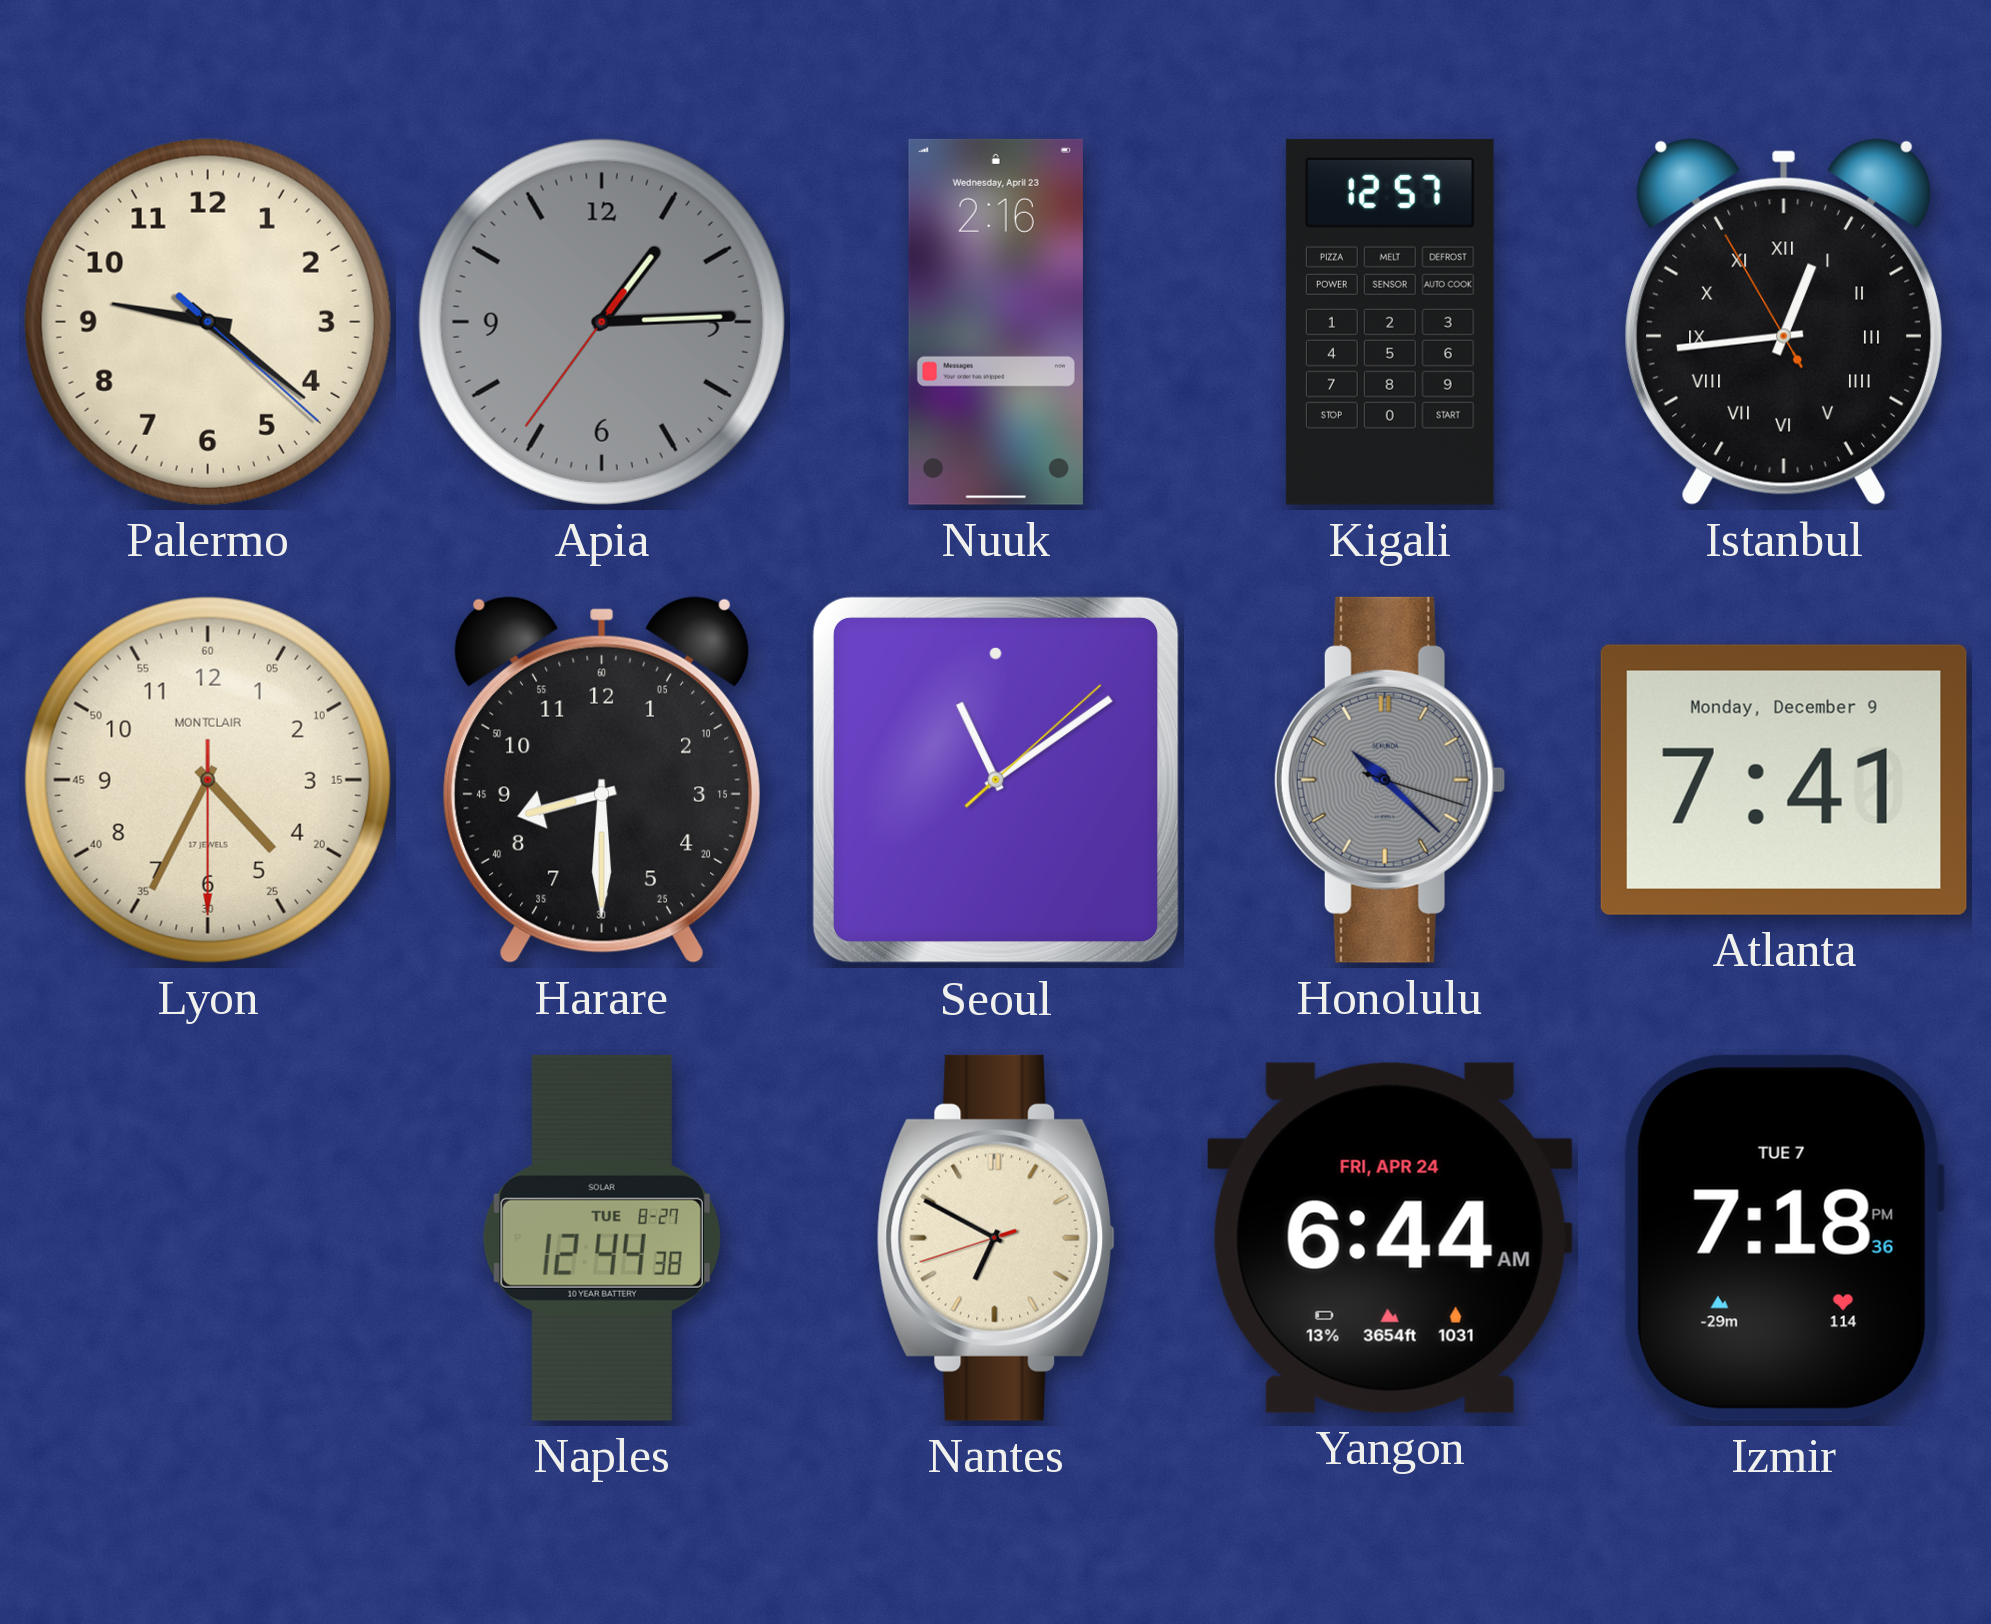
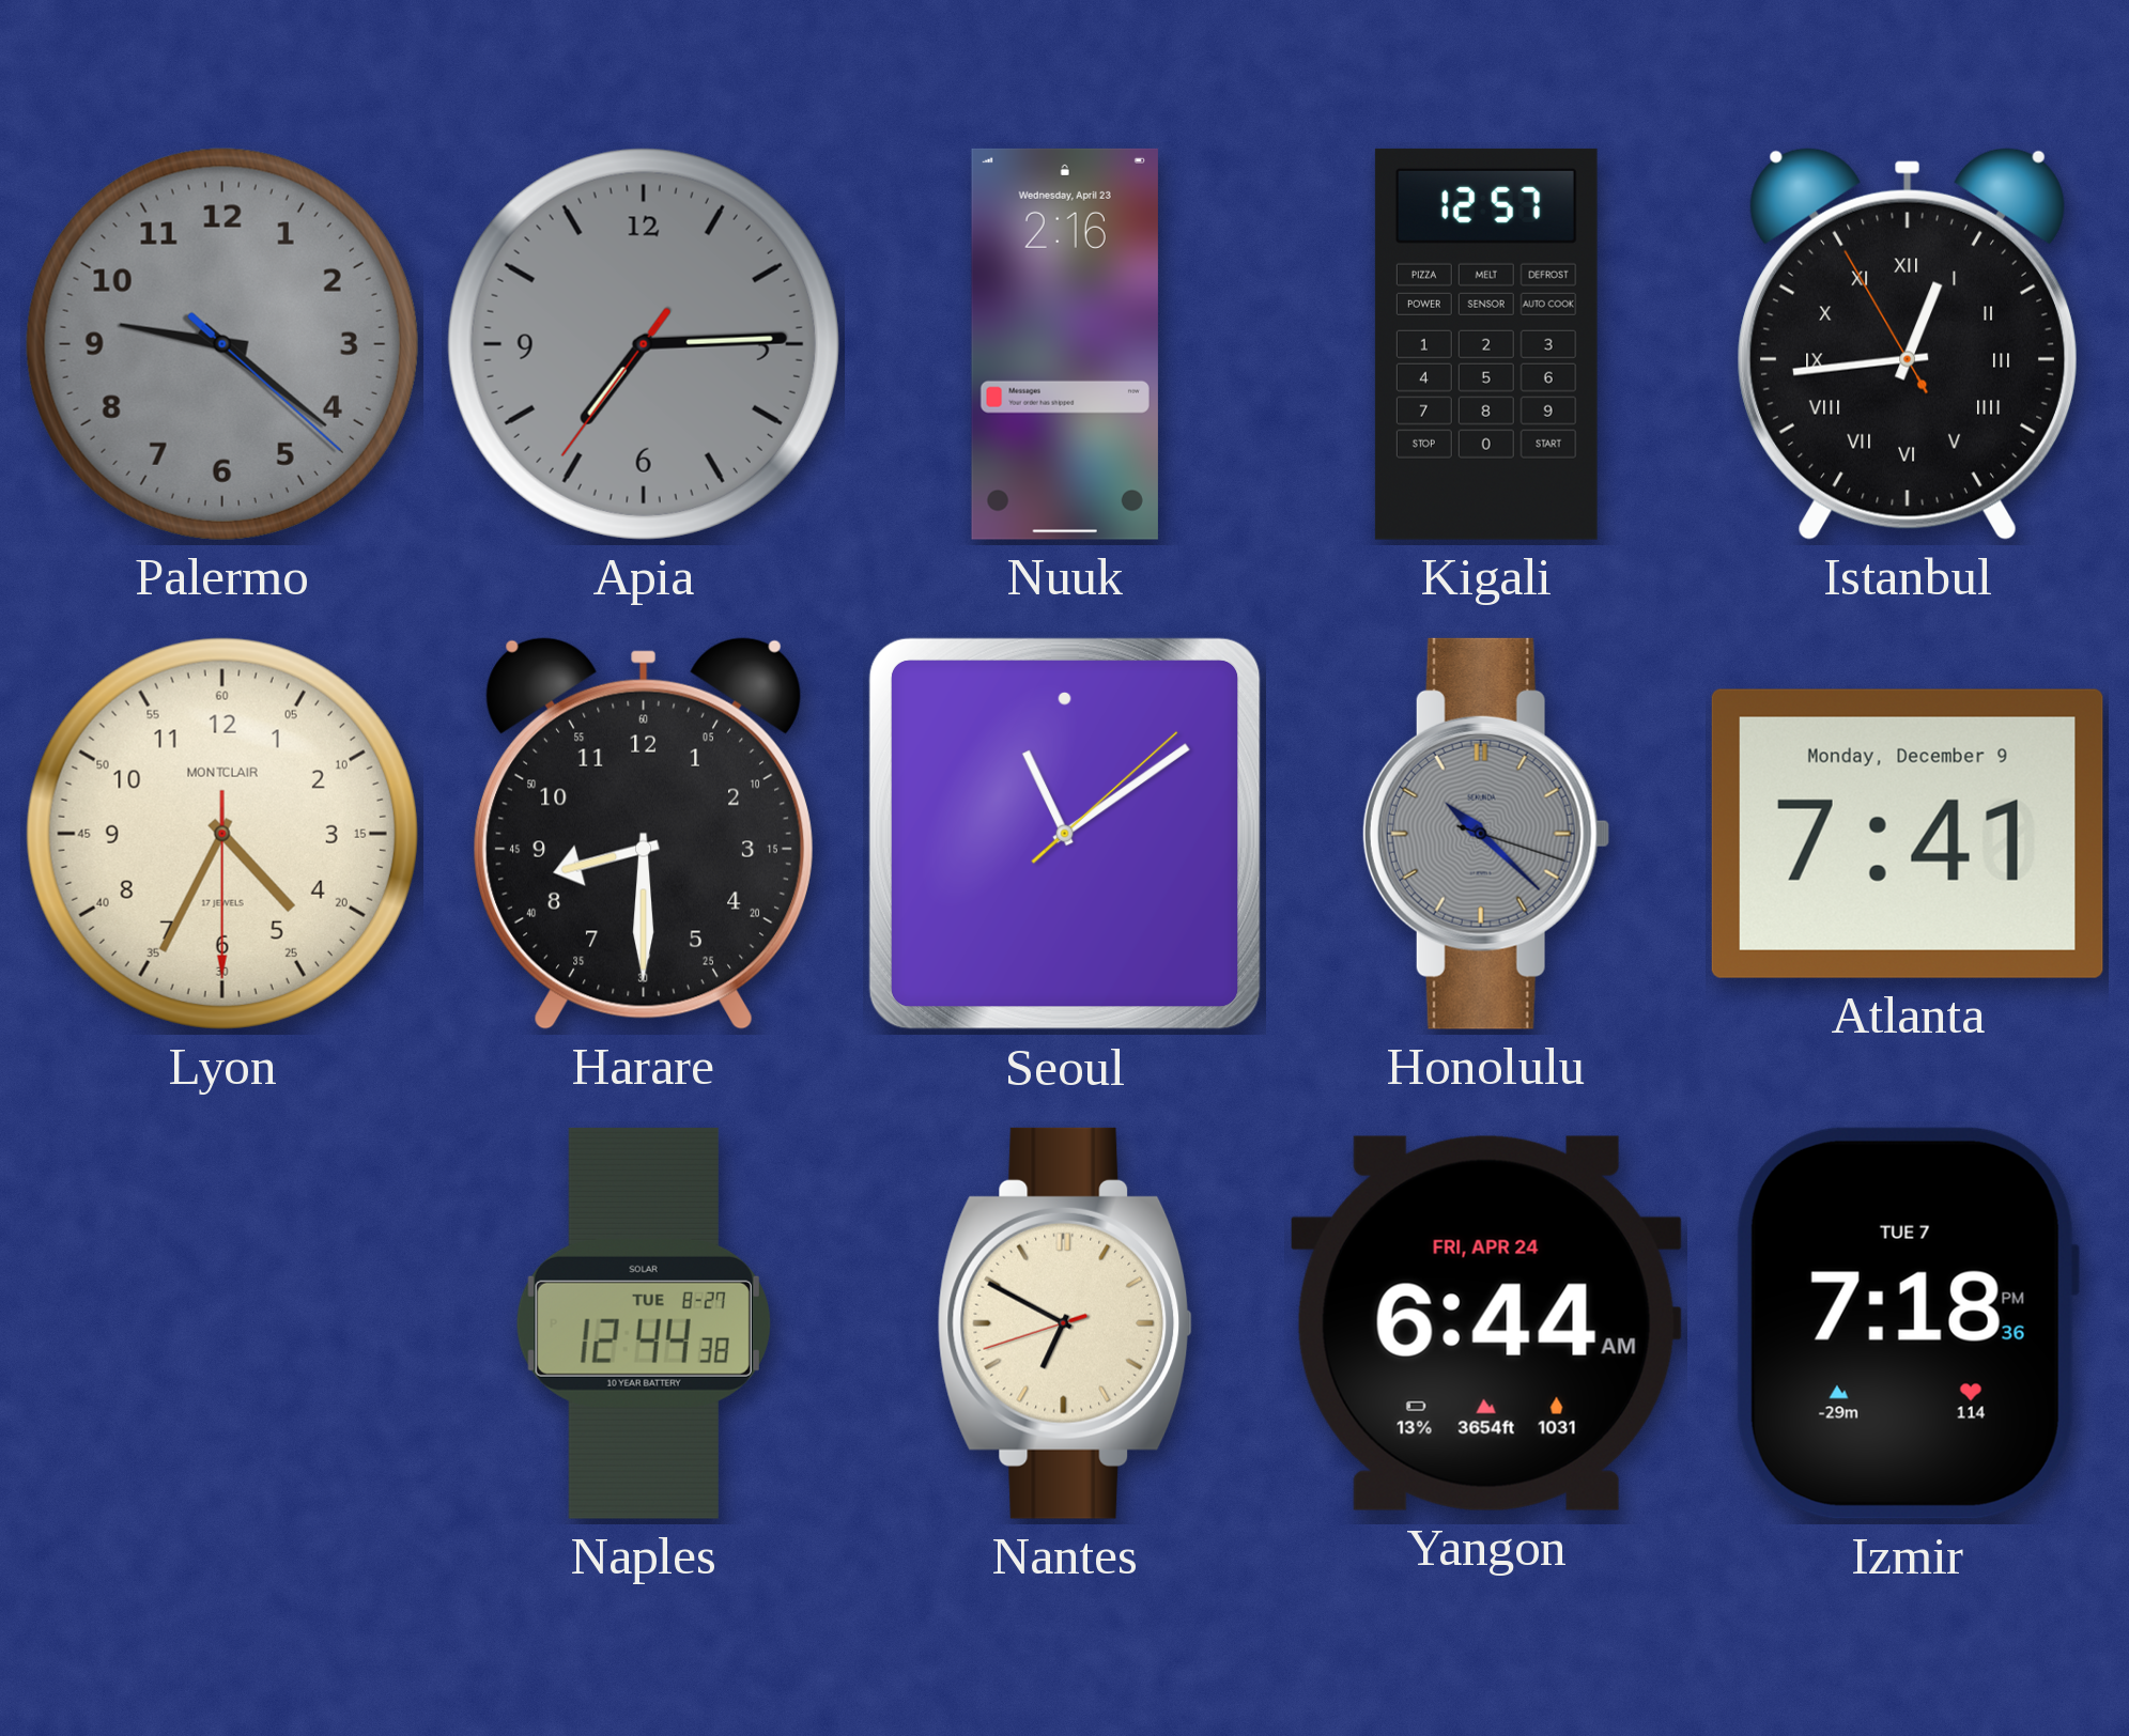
Palermo dial: cream -> grey (222, 344)
Apia: 1:14 -> 7:14 (644, 344)
